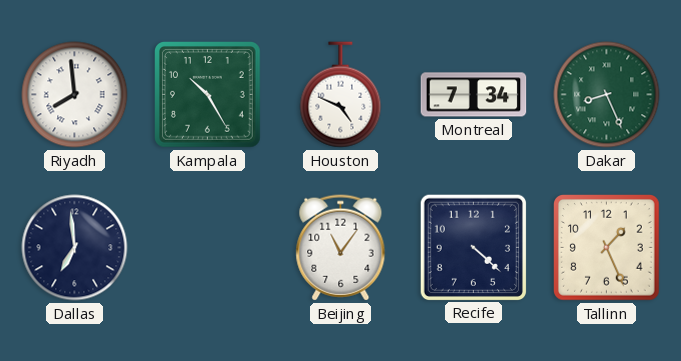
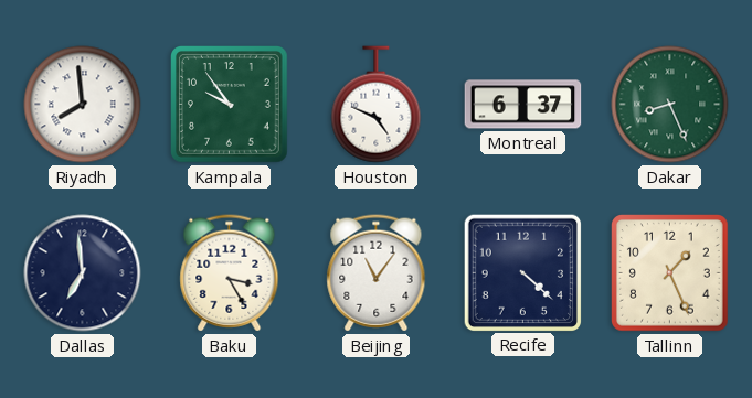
Kampala: 10:25 -> 9:54 (230, 105)
Montreal: 7:34 -> 6:37 (523, 105)
Baku: none -> 3:25 (230, 273)
